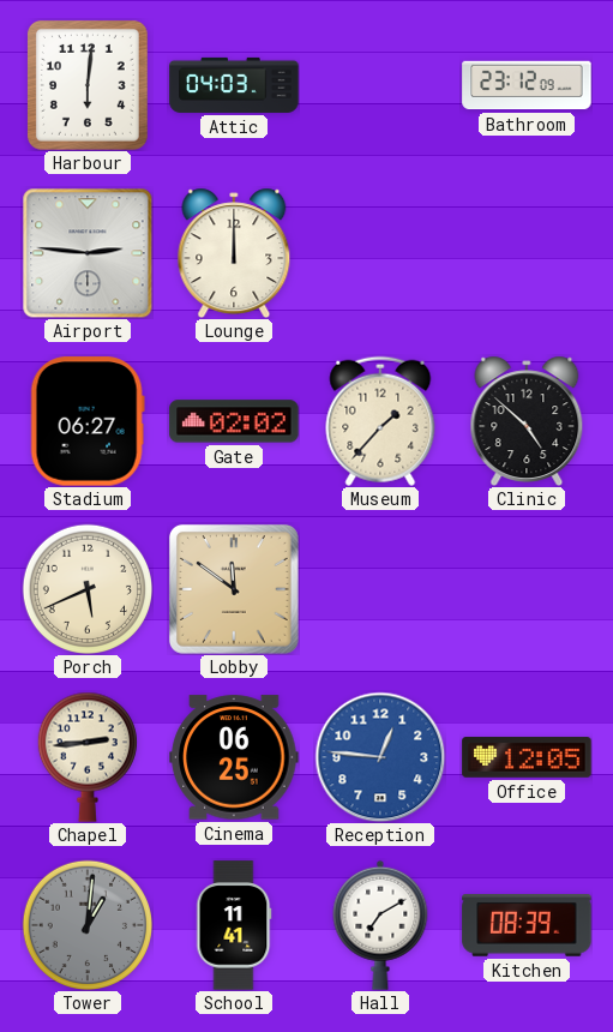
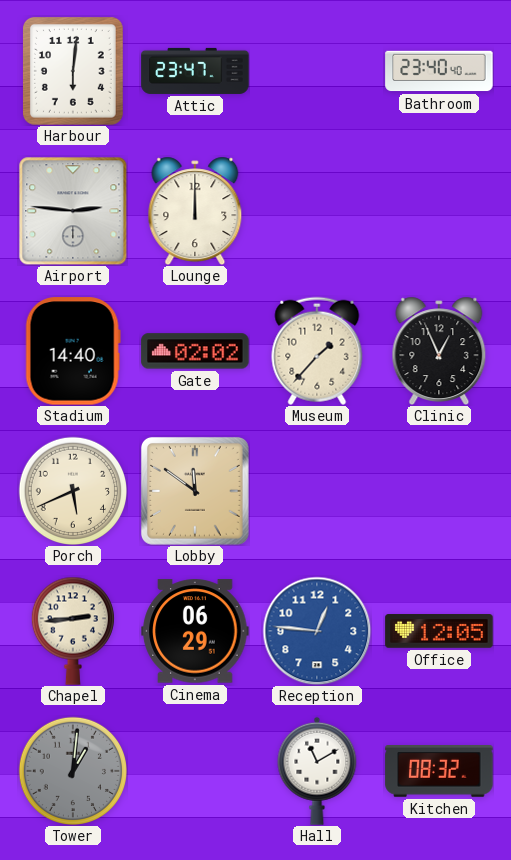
Attic: 04:03 -> 23:47 (195, 71)
Bathroom: 23:12 -> 23:40 (439, 71)
Stadium: 06:27 -> 14:40 (73, 351)
Clinic: 4:52 -> 12:56 (439, 351)
Cinema: 06:25 -> 06:29 (195, 631)
School: 11:41 -> none (234, 925)
Hall: 7:10 -> 11:10 (317, 771)
Kitchen: 08:39 -> 08:32 (439, 772)
